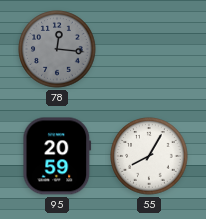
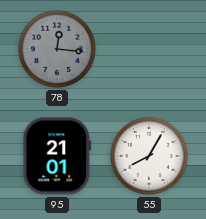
95: 20:59 -> 21:01 (57, 156)
